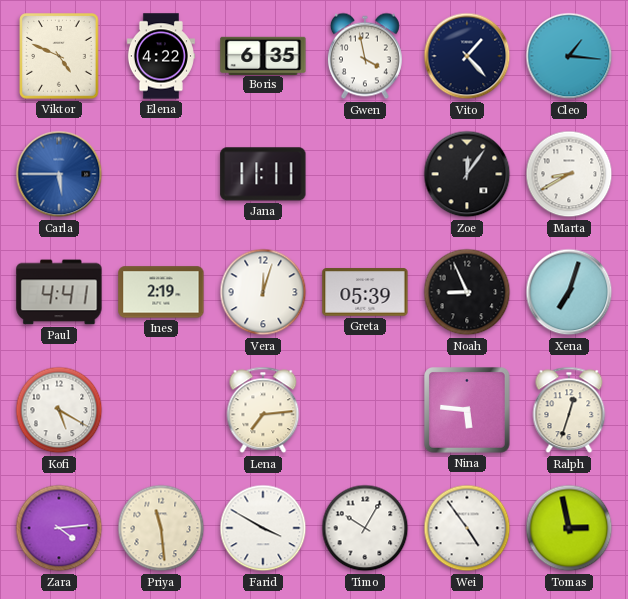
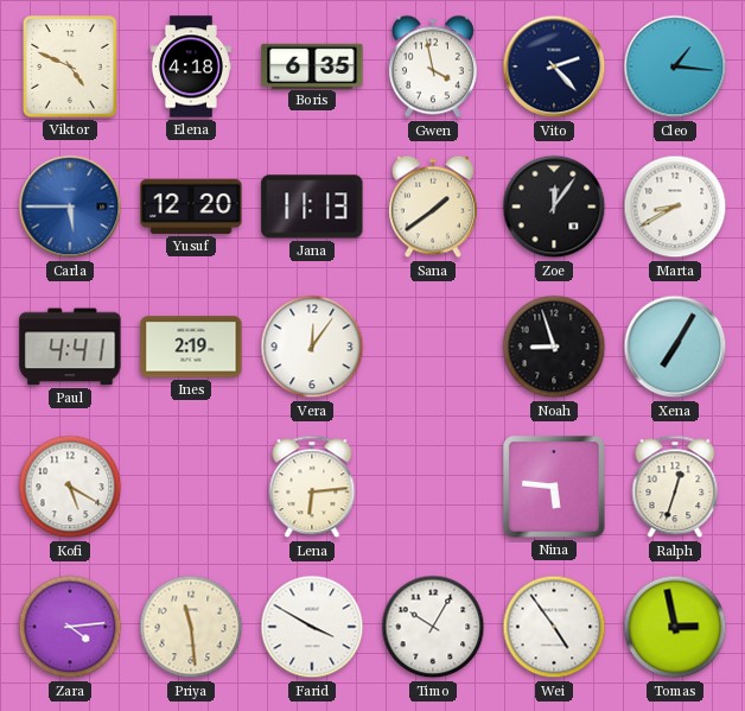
Elena: 4:22 -> 4:18 (191, 66)
Vito: 1:23 -> 2:23 (554, 66)
Yusuf: none -> 12:20 (191, 207)
Jana: 11:11 -> 11:13 (312, 207)
Sana: none -> 1:39 (433, 207)
Vera: 12:03 -> 12:06 (312, 347)
Greta: 05:39 -> none (365, 292)
Noah: 8:56 -> 8:57 (554, 347)
Xena: 7:03 -> 7:05 (675, 347)
Lena: 7:14 -> 6:14 (312, 487)
